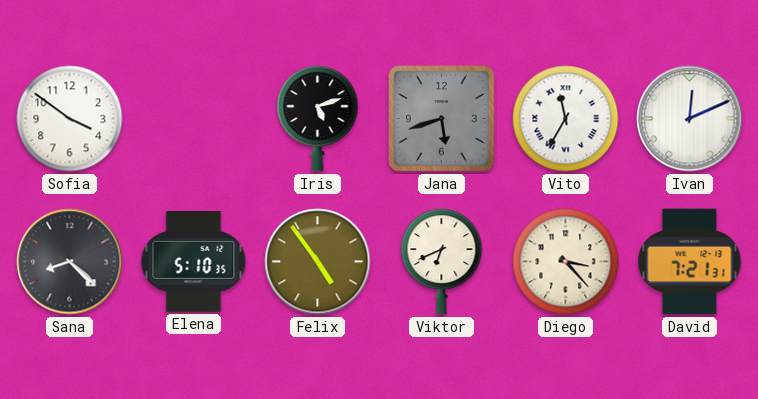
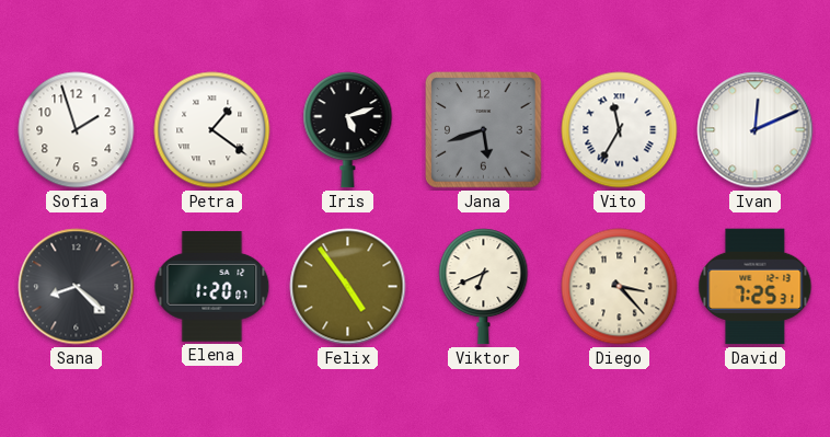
Sofia: 3:51 -> 1:57 (77, 130)
Petra: none -> 1:21 (212, 130)
Elena: 5:10 -> 1:20 (212, 287)
David: 7:21 -> 7:25 (756, 287)
